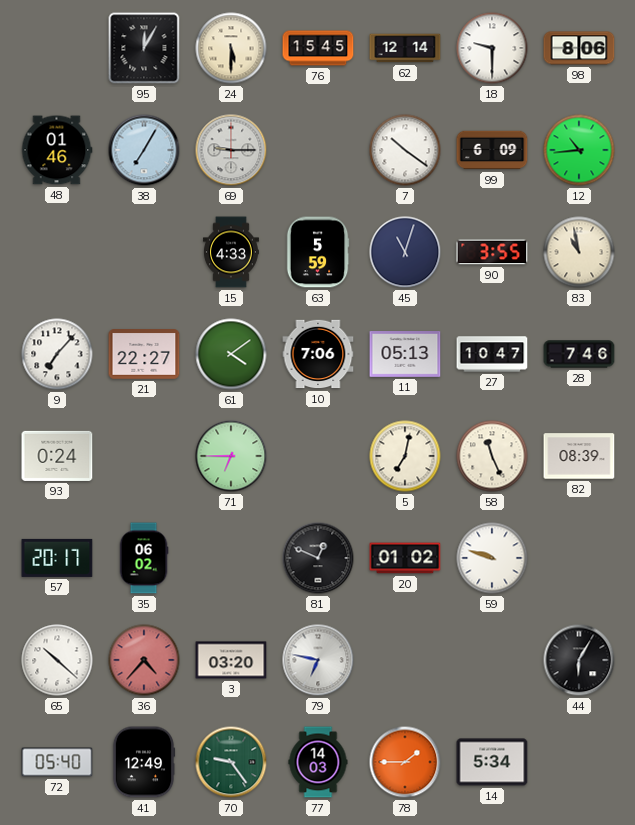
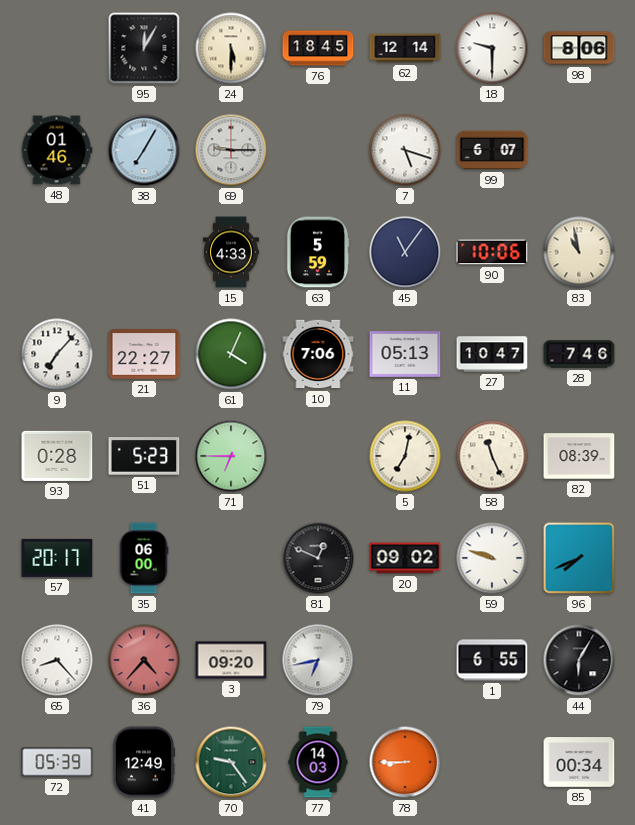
76: 15:45 -> 18:45 (318, 48)
7: 10:21 -> 5:18 (405, 150)
99: 6:09 -> 6:07 (492, 150)
12: 10:44 -> none (579, 150)
45: 11:03 -> 11:06 (405, 252)
90: 3:55 -> 10:06 (492, 252)
61: 4:09 -> 4:04 (231, 354)
93: 0:24 -> 0:28 (57, 456)
51: none -> 5:23 (144, 456)
35: 06:02 -> 06:00 (144, 558)
20: 01:02 -> 09:02 (405, 558)
96: none -> 7:41 (579, 558)
65: 10:22 -> 8:23 (57, 660)
3: 03:20 -> 09:20 (231, 660)
79: 6:47 -> 6:43 (318, 660)
1: none -> 6:55 (492, 660)
72: 05:40 -> 05:39 (57, 762)
78: 1:45 -> 8:45 (405, 762)
14: 5:34 -> none (492, 762)
85: none -> 00:34 (579, 762)
